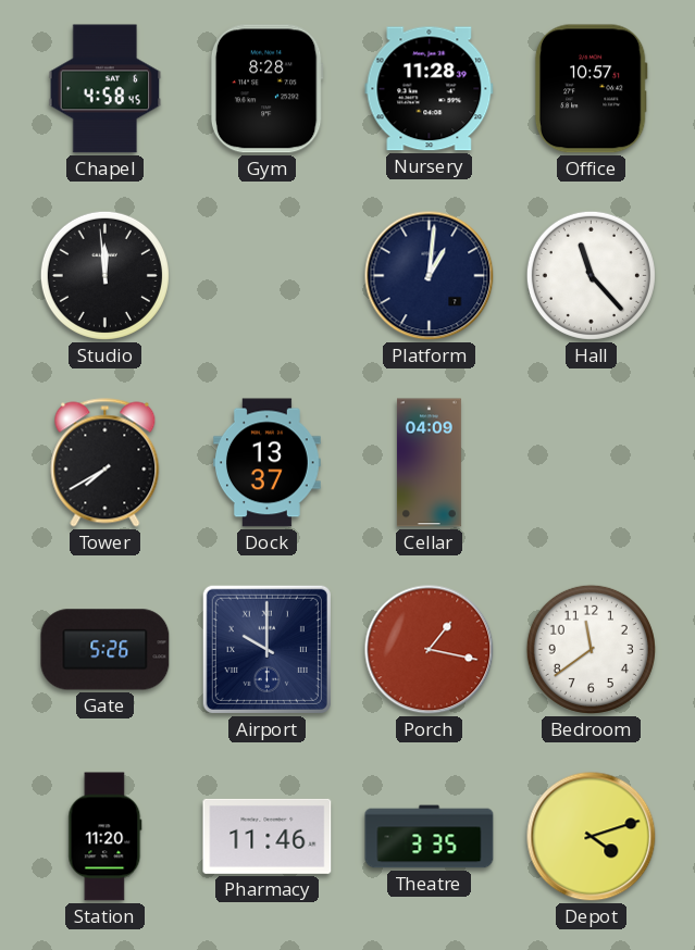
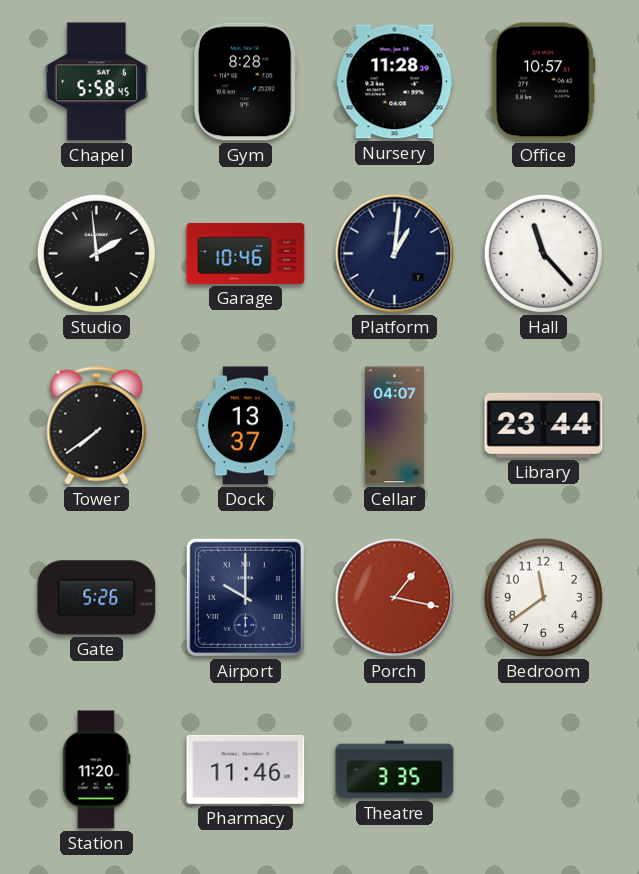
Chapel: 4:58 -> 5:58 (97, 82)
Studio: 11:59 -> 1:59 (96, 253)
Garage: none -> 10:46 (246, 253)
Tower: 7:40 -> 7:39 (97, 426)
Cellar: 04:09 -> 04:07 (394, 426)
Library: none -> 23:44 (544, 425)
Depot: 4:12 -> none (592, 837)
